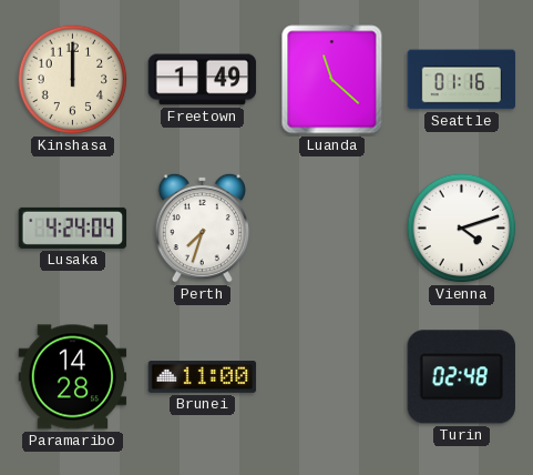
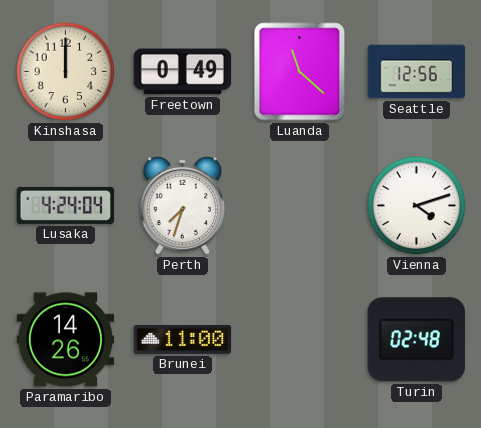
Freetown: 1:49 -> 0:49 (183, 72)
Seattle: 01:16 -> 12:56 (417, 72)
Paramaribo: 14:28 -> 14:26 (66, 340)
